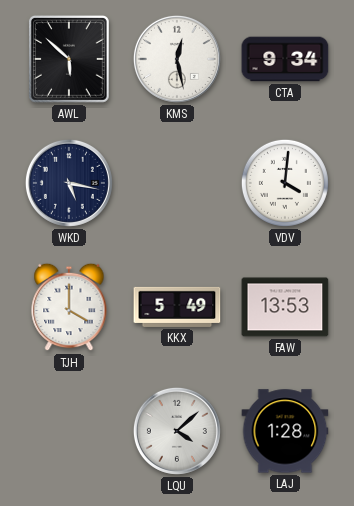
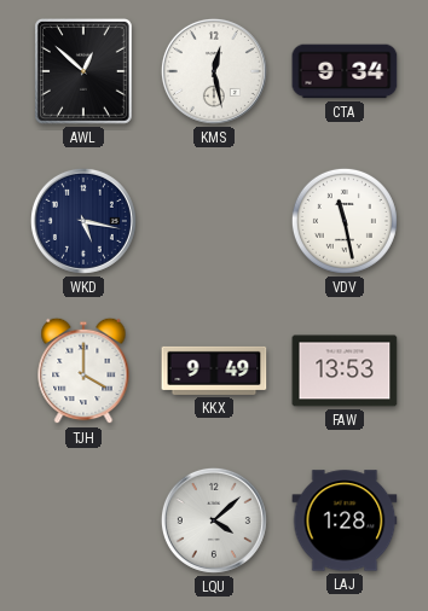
AWL: 5:52 -> 12:52 (83, 71)
VDV: 4:01 -> 11:28 (345, 221)
KKX: 5:49 -> 9:49 (214, 371)
